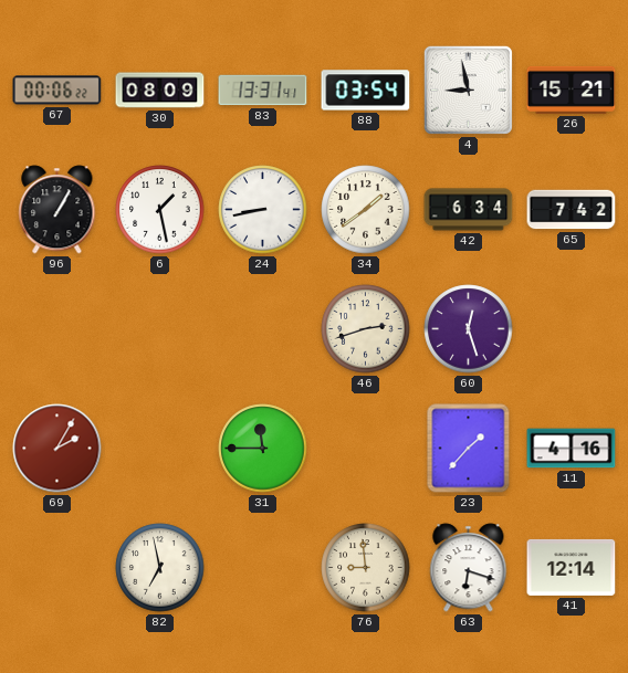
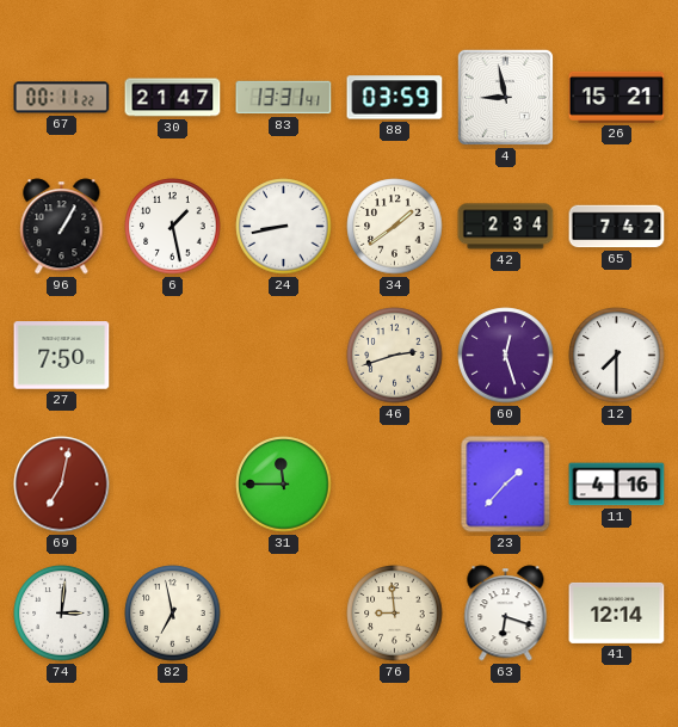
67: 00:06 -> 00:11 (62, 98)
30: 08:09 -> 21:47 (173, 98)
88: 03:54 -> 03:59 (395, 98)
42: 6:34 -> 2:34 (506, 227)
27: none -> 7:50 (62, 356)
12: none -> 7:30 (617, 356)
69: 2:05 -> 7:02 (62, 485)
74: none -> 3:01 (62, 614)
